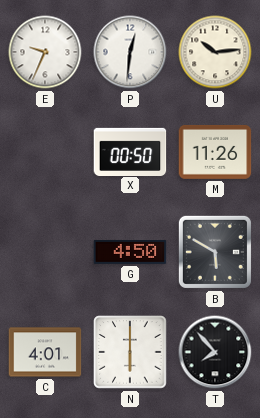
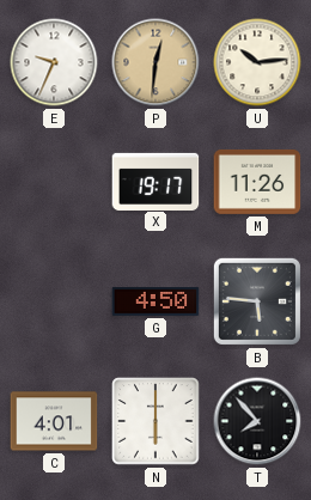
P dial: white -> champagne (155, 62)
X: 00:50 -> 19:17 (155, 181)
B: 5:50 -> 5:46 (257, 301)
